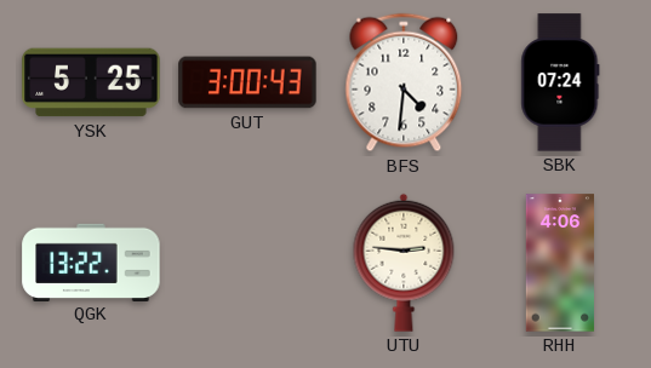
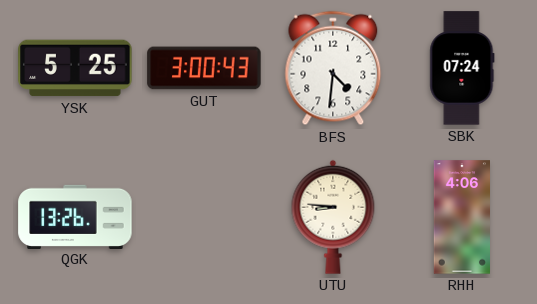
QGK: 13:22 -> 13:26 (75, 216)
UTU: 2:46 -> 8:46 (333, 217)
